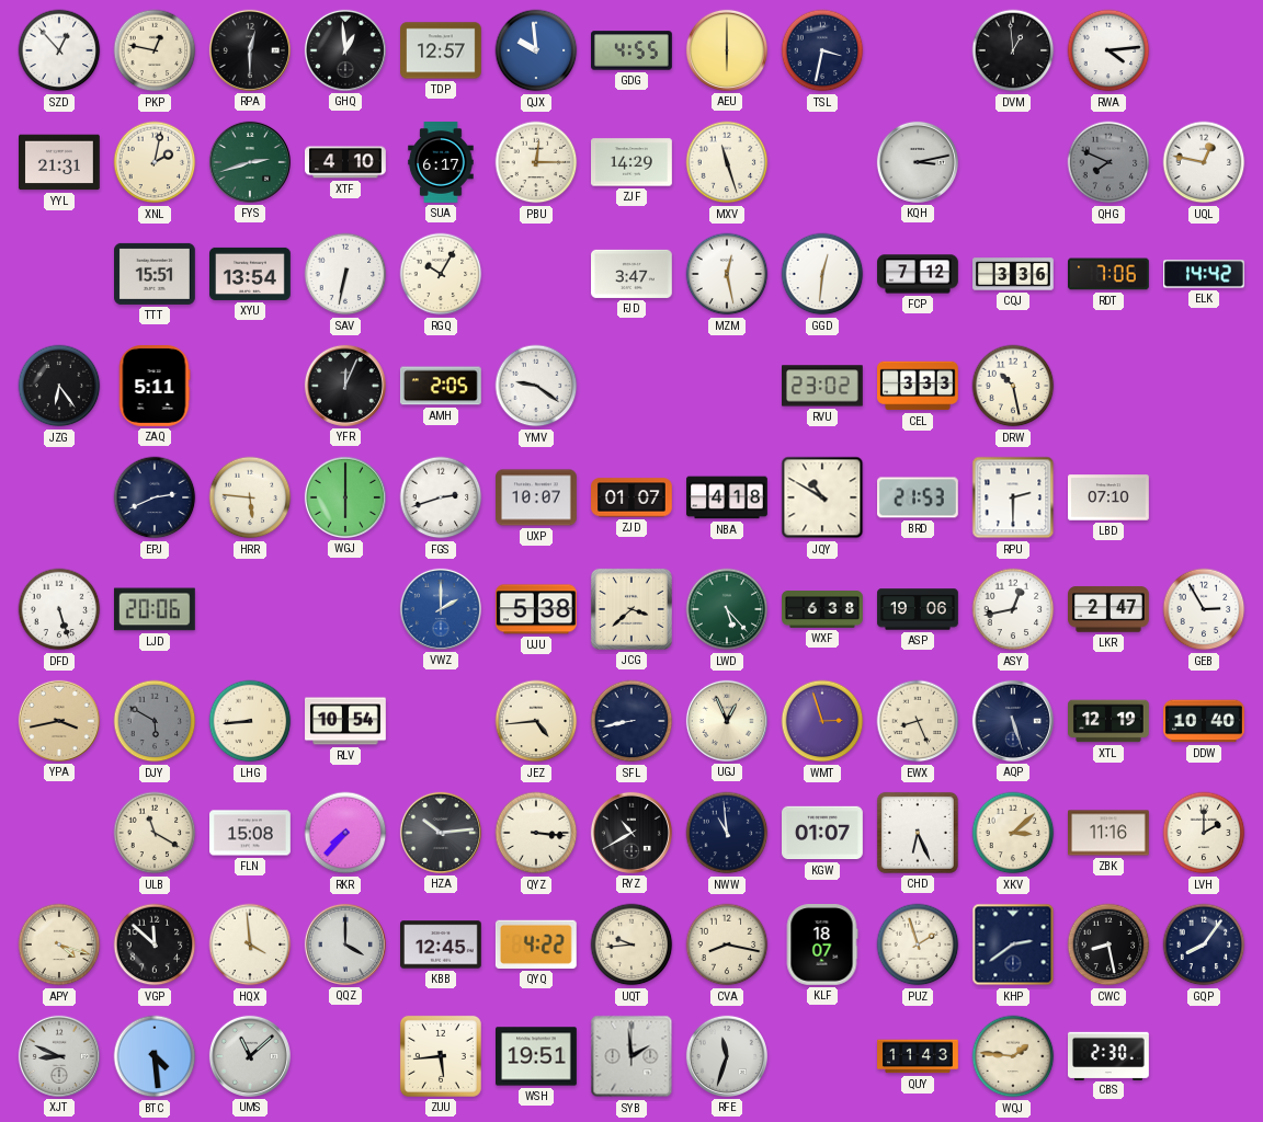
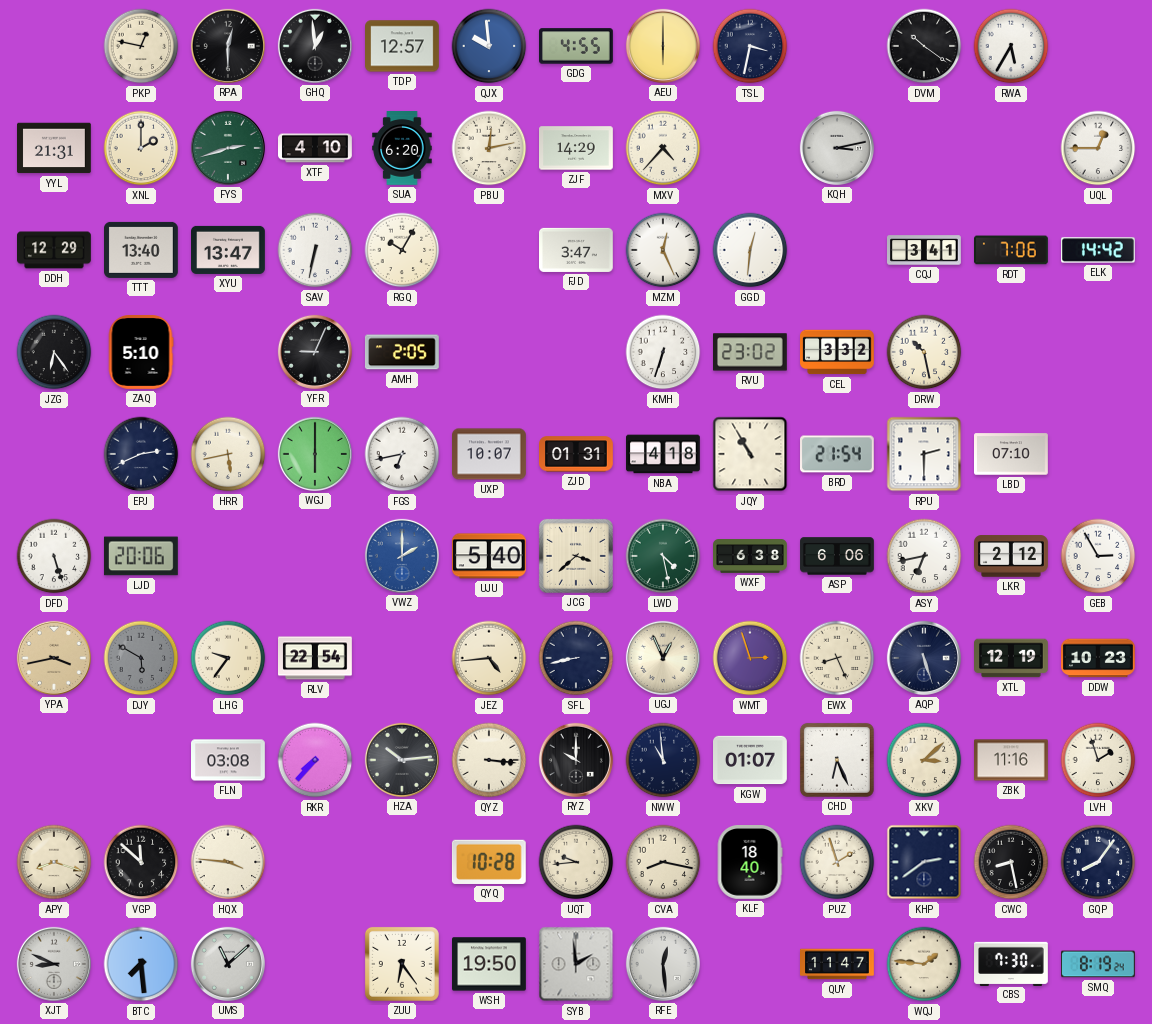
SZD: 12:53 -> none (59, 50)
DVM: 12:59 -> 10:21 (924, 46)
RWA: 4:14 -> 5:35 (1011, 46)
XNL: 2:02 -> 2:00 (141, 148)
SUA: 6:17 -> 6:20 (402, 148)
PBU: 12:15 -> 12:13 (489, 148)
MXV: 11:27 -> 4:37 (663, 148)
QHG: 7:49 -> none (1108, 162)
UQL: 12:47 -> 12:45 (1098, 148)
DDH: none -> 12:29 (55, 250)
TTT: 15:51 -> 13:40 (142, 250)
XYU: 13:54 -> 13:47 (229, 250)
MZM: 12:28 -> 12:26 (663, 250)
FCP: 7:12 -> none (918, 274)
CQJ: 3:36 -> 3:41 (925, 250)
ZAQ: 5:11 -> 5:10 (141, 353)
YFR: 12:04 -> 9:04 (315, 352)
YMV: 9:21 -> none (536, 386)
KMH: none -> 6:33 (663, 352)
CEL: 3:33 -> 3:32 (838, 352)
HRR: 5:46 -> 5:43 (228, 454)
FGS: 2:42 -> 6:43 (402, 454)
ZJD: 01:07 -> 01:31 (577, 454)
JQY: 10:50 -> 10:55 (750, 454)
BRD: 21:53 -> 21:54 (838, 454)
UJU: 5:38 -> 5:40 (489, 556)
LWD: 5:23 -> 4:28 (663, 556)
ASP: 19:06 -> 6:06 (837, 556)
ASY: 12:43 -> 6:43 (924, 556)
LKR: 2:47 -> 2:12 (1012, 556)
LHG: 8:44 -> 9:36 (228, 658)
RLV: 10:54 -> 22:54 (316, 658)
DDW: 10:40 -> 10:23 (1099, 658)
ULB: 11:20 -> none (155, 833)
FLN: 15:08 -> 03:08 (229, 760)
RYZ: 10:40 -> 10:00 (576, 760)
LVH: 2:00 -> 1:57 (1098, 760)
APY: 4:18 -> 8:18 (54, 862)
HQX: 3:59 -> 3:46 (228, 862)
QQZ: 4:00 -> none (345, 944)
KBB: 12:45 -> none (442, 944)
QYQ: 4:22 -> 10:28 (489, 862)
KLF: 18:07 -> 18:40 (750, 863)
BTC: 4:29 -> 7:29 (141, 964)
ZUU: 5:44 -> 6:24 (402, 964)
WSH: 19:51 -> 19:50 (490, 964)
RFE: 11:33 -> 12:29 (663, 964)
QUY: 11:43 -> 11:47 (837, 964)
CBS: 2:30 -> 7:30 (1012, 963)
SMQ: none -> 8:19 (1099, 964)
